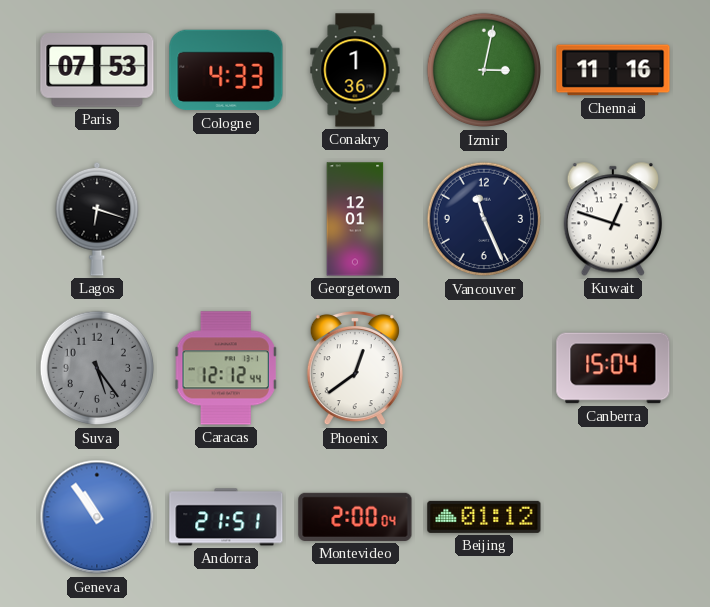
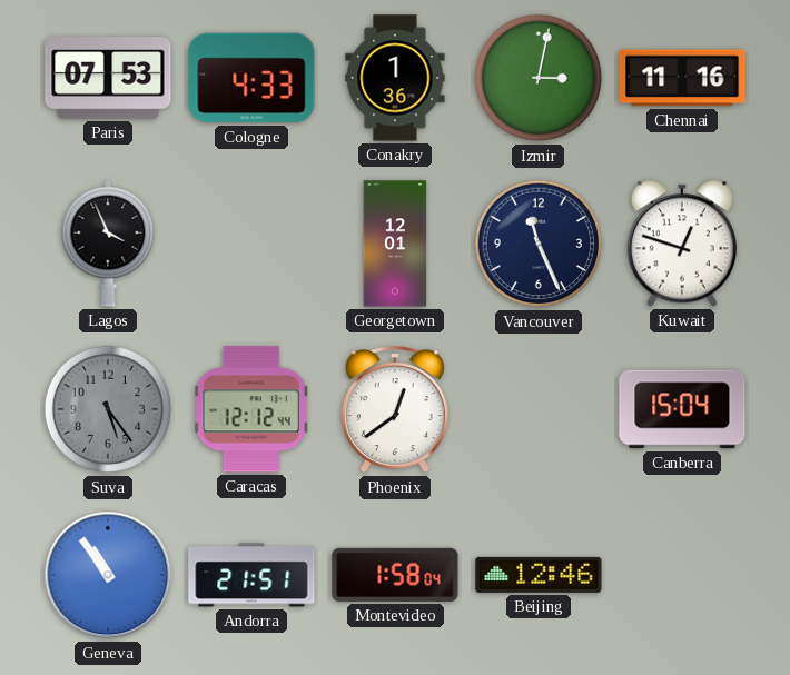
Lagos: 6:18 -> 3:56 (108, 244)
Montevideo: 2:00 -> 1:58 (395, 575)
Beijing: 01:12 -> 12:46 (539, 575)
